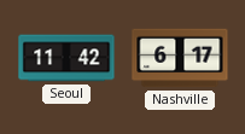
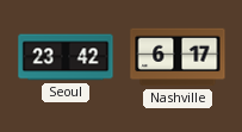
Seoul: 11:42 -> 23:42 (66, 57)
